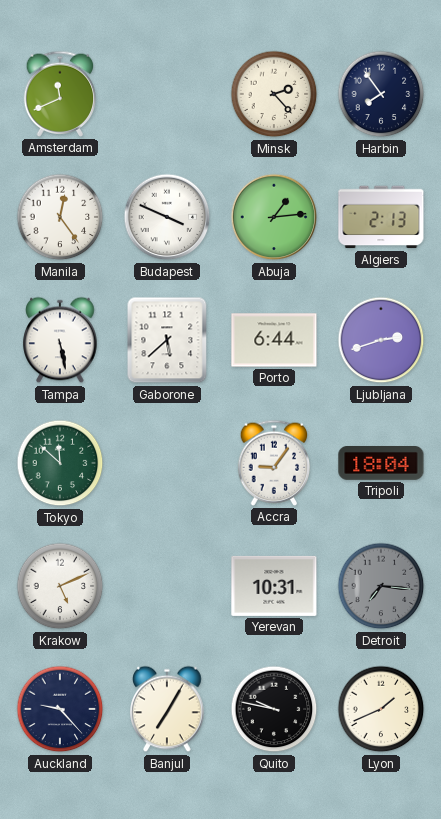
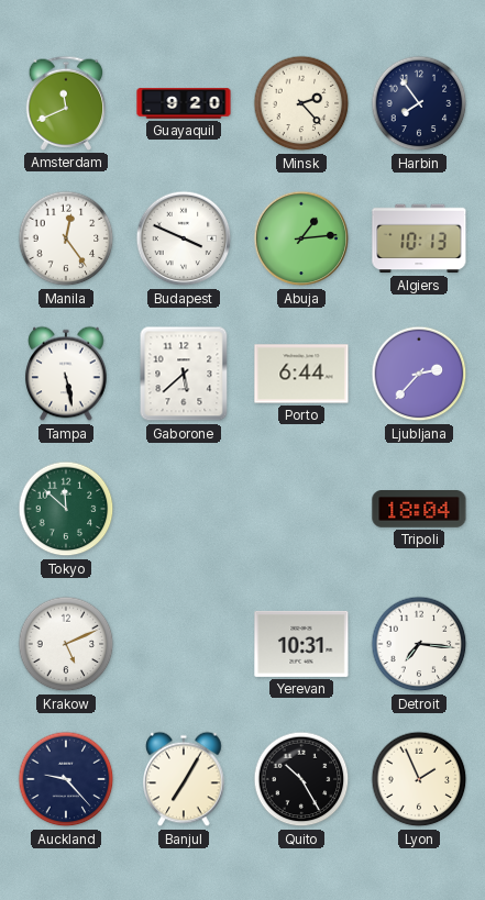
Guayaquil: none -> 9:20 (184, 103)
Algiers: 2:13 -> 10:13 (419, 238)
Ljubljana: 2:42 -> 2:37 (419, 374)
Accra: 9:06 -> none (274, 463)
Detroit dial: grey -> white (419, 644)
Quito: 9:47 -> 10:25 (301, 779)
Lyon: 1:41 -> 1:56 (419, 779)
